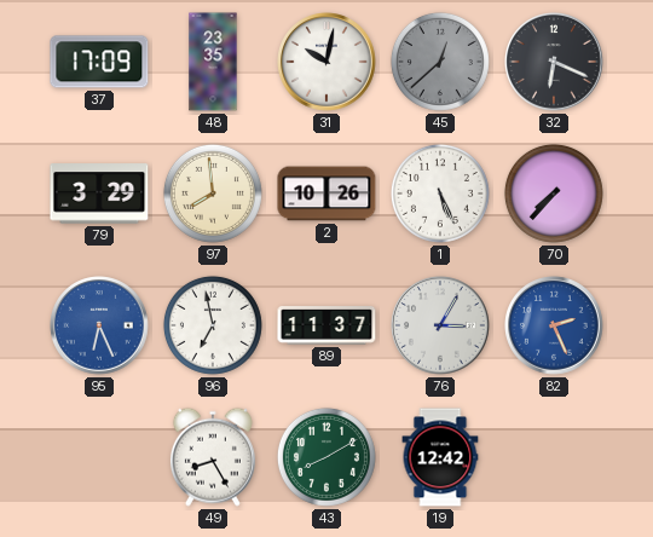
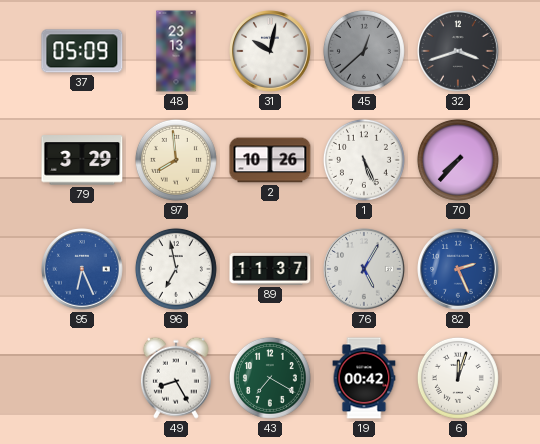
37: 17:09 -> 05:09 (82, 51)
48: 23:35 -> 23:13 (176, 51)
32: 6:19 -> 3:42 (458, 51)
76: 3:05 -> 5:05 (364, 269)
43: 8:10 -> 7:20 (270, 378)
19: 12:42 -> 00:42 (364, 378)
6: none -> 12:03 (458, 378)
